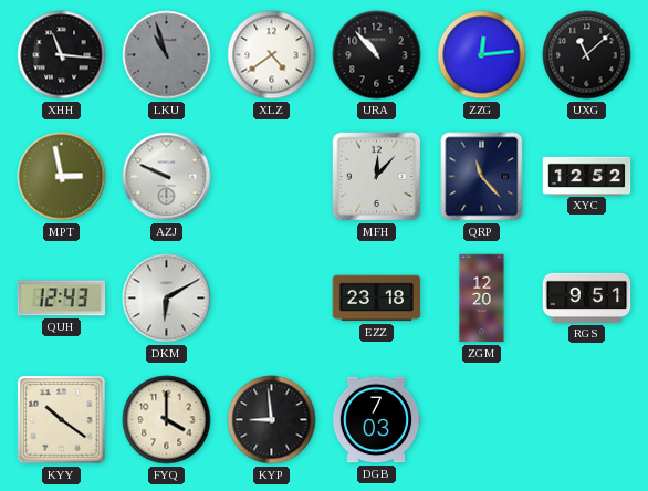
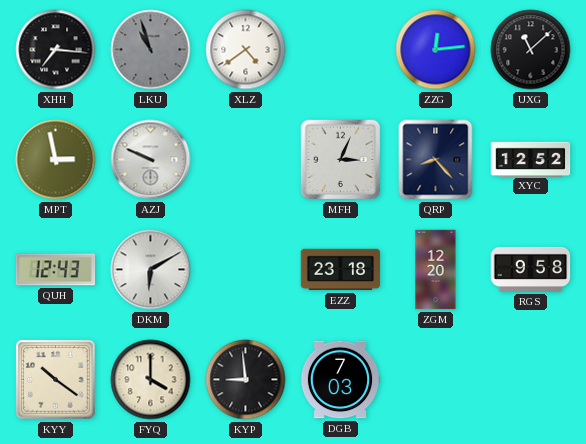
XHH: 11:16 -> 7:16 (56, 50)
URA: 10:53 -> none (377, 55)
MFH: 12:07 -> 3:04 (341, 160)
QRP: 11:23 -> 8:23 (436, 160)
RGS: 9:51 -> 9:58 (531, 269)
